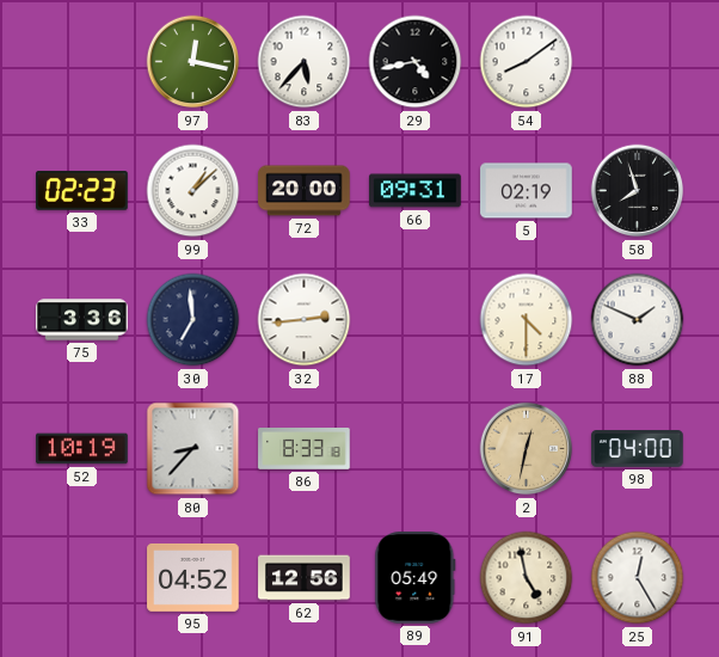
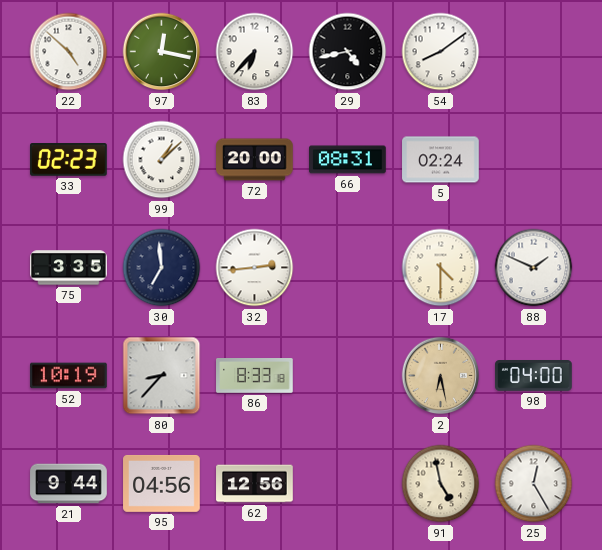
22: none -> 4:52 (69, 52)
83: 5:37 -> 6:37 (255, 52)
66: 09:31 -> 08:31 (348, 160)
5: 02:19 -> 02:24 (441, 160)
58: 7:57 -> none (638, 191)
75: 3:36 -> 3:35 (69, 268)
2: 12:32 -> 6:28 (441, 376)
21: none -> 9:44 (69, 484)
95: 04:52 -> 04:56 (162, 483)
89: 05:49 -> none (416, 578)
